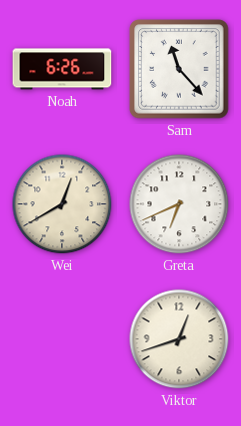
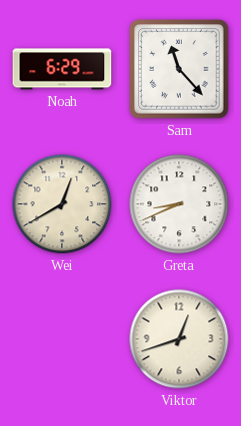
Noah: 6:26 -> 6:29 (62, 69)
Greta: 6:41 -> 8:41 (179, 204)
